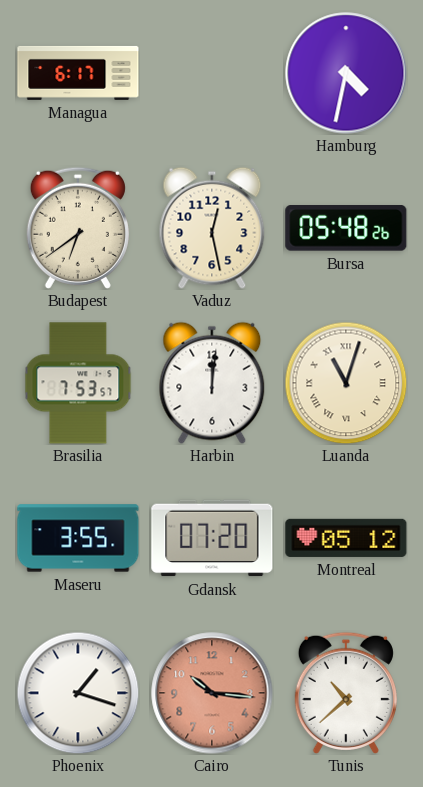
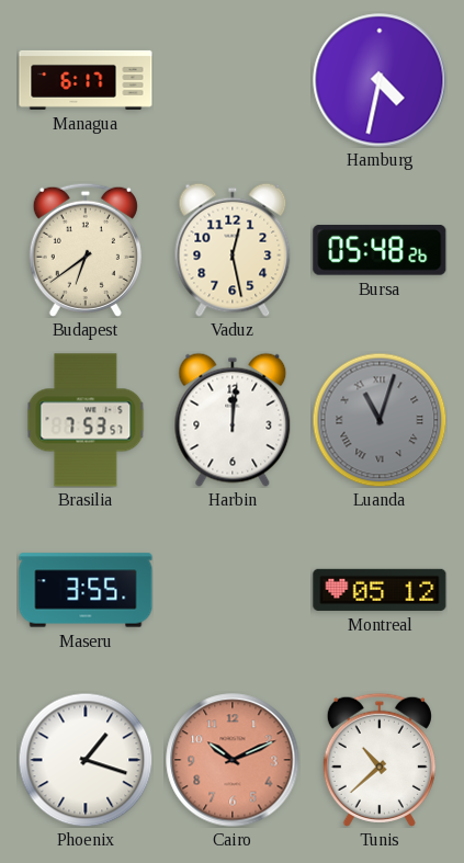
Luanda dial: cream -> grey (380, 420)
Gdansk: 07:20 -> none (212, 538)
Cairo: 10:16 -> 10:11 (233, 760)
